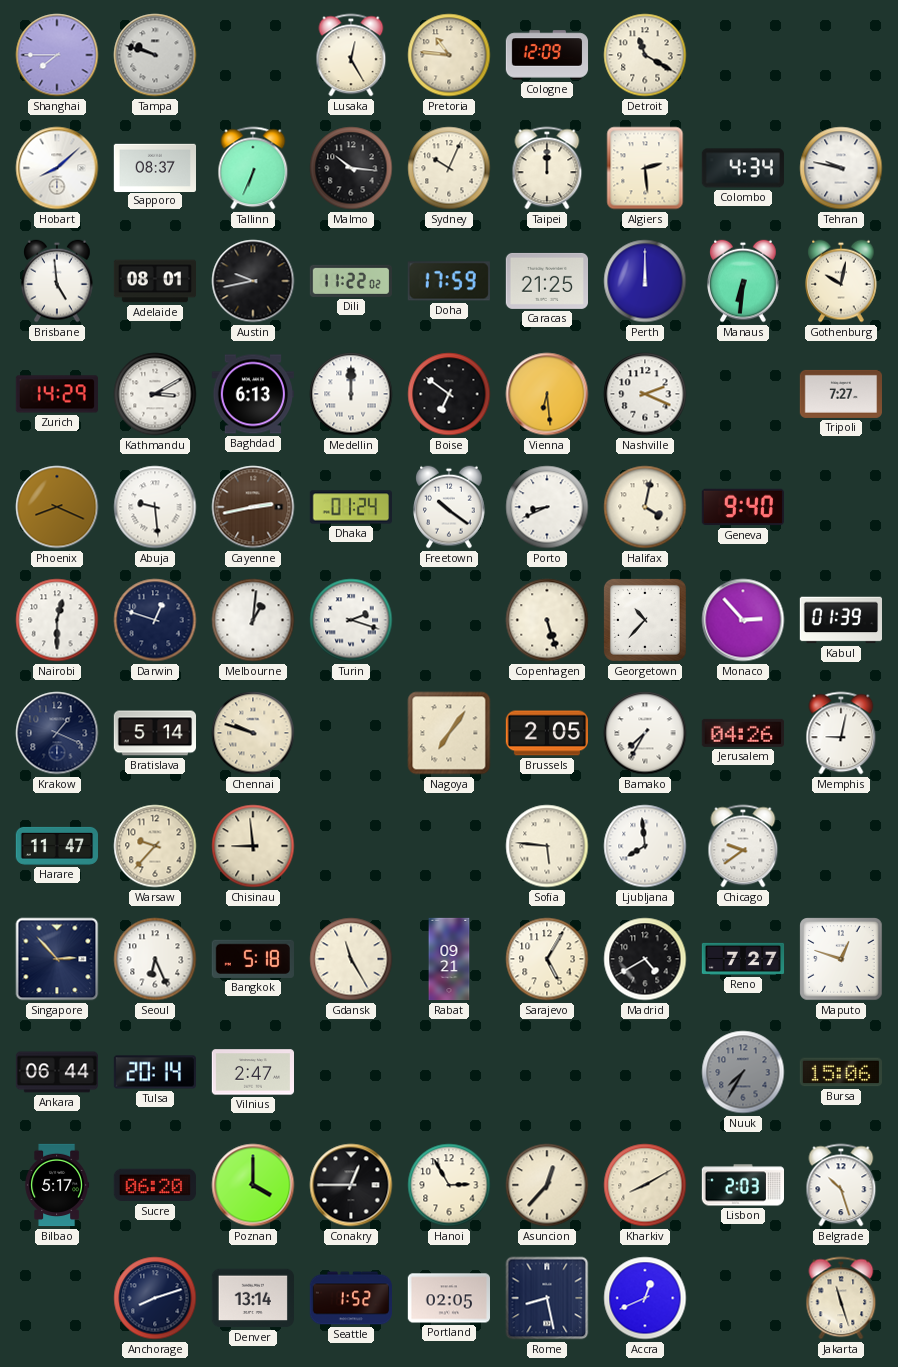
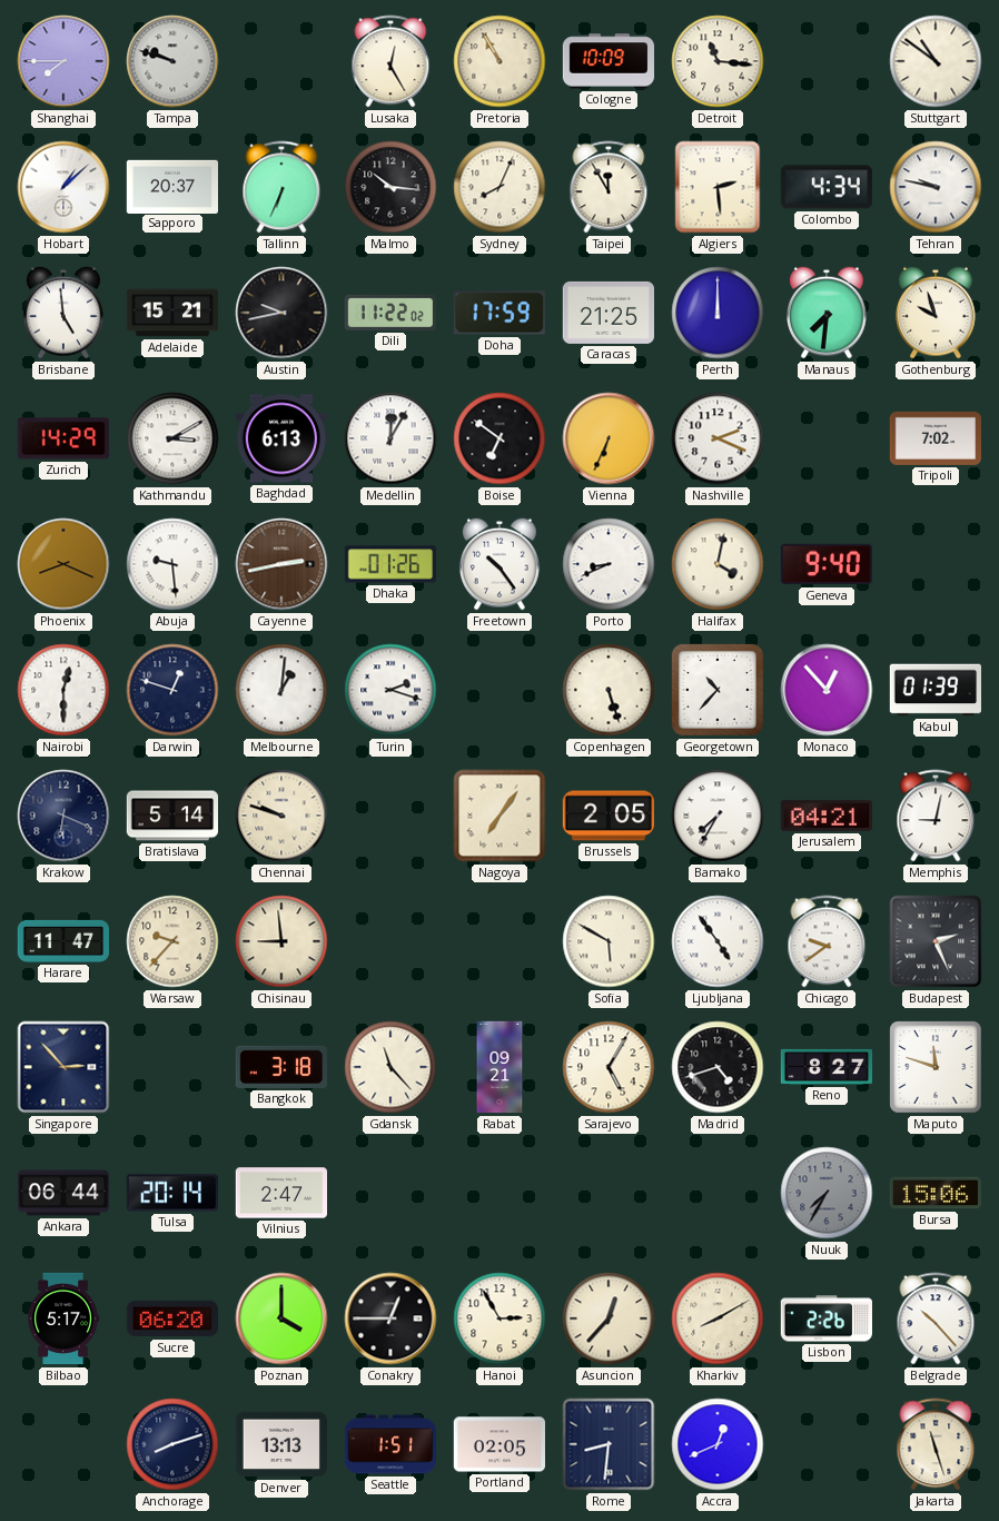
Pretoria: 10:46 -> 10:55 (499, 61)
Cologne: 12:09 -> 10:09 (609, 61)
Detroit: 11:20 -> 11:16 (718, 61)
Stuttgart: none -> 10:51 (936, 61)
Hobart: 8:08 -> 1:08 (63, 187)
Sapporo: 08:37 -> 20:37 (171, 186)
Sydney: 10:04 -> 8:04 (499, 187)
Taipei: 12:00 -> 11:55 (609, 187)
Adelaide: 08:01 -> 15:21 (171, 313)
Manaus: 6:31 -> 7:31 (827, 313)
Gothenburg: 10:02 -> 9:57 (936, 313)
Medellin: 12:00 -> 12:05 (390, 438)
Vienna: 6:29 -> 6:34 (609, 438)
Tripoli: 7:27 -> 7:02 (934, 438)
Dhaka: 01:24 -> 01:26 (389, 564)
Freetown: 10:21 -> 10:24 (499, 564)
Monaco: 2:53 -> 12:53 (827, 690)
Krakow: 1:19 -> 6:19 (63, 816)
Jerusalem: 04:26 -> 04:21 (827, 816)
Sofia: 5:46 -> 5:50 (609, 941)
Ljubljana: 7:59 -> 4:54 (718, 941)
Budapest: none -> 2:26 (936, 941)
Seoul: 6:26 -> none (155, 959)
Bangkok: 5:18 -> 3:18 (281, 1067)
Gdansk: 11:25 -> 11:23 (390, 1067)
Madrid: 4:40 -> 4:42 (718, 1067)
Reno: 7:27 -> 8:27 (827, 1067)
Maputo: 12:48 -> 11:48 (936, 1067)
Lisbon: 2:03 -> 2:26 (825, 1318)
Belgrade: 10:27 -> 10:23 (936, 1318)
Denver: 13:14 -> 13:13 (280, 1444)
Seattle: 1:52 -> 1:51 (389, 1444)
Rome: 8:28 -> 8:31 (609, 1444)
